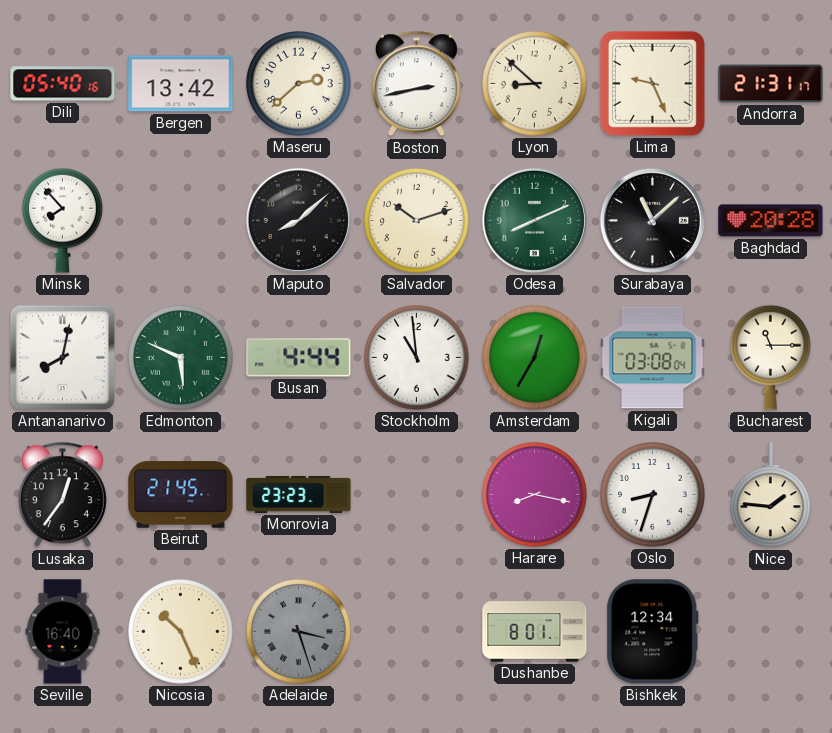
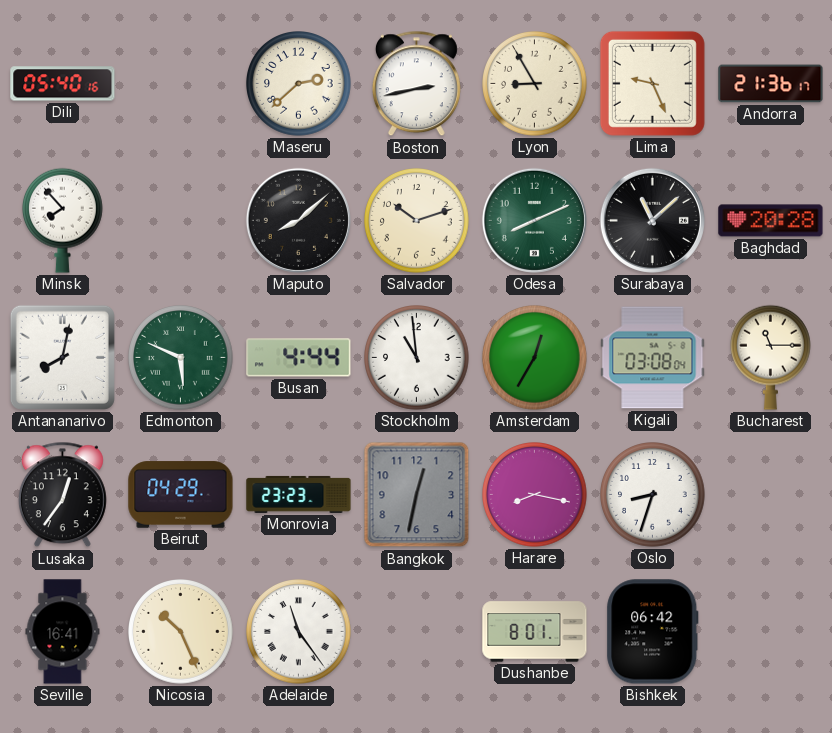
Bergen: 13:42 -> none (181, 84)
Lyon: 8:52 -> 8:55 (535, 84)
Andorra: 21:31 -> 21:36 (771, 84)
Beirut: 21:45 -> 04:29 (181, 495)
Bangkok: none -> 12:32 (417, 495)
Nice: 1:46 -> none (771, 495)
Seville: 16:40 -> 16:41 (63, 632)
Adelaide: 3:27 -> 11:24 (299, 632)
Adelaide dial: grey -> white (299, 632)
Bishkek: 12:34 -> 06:42 (653, 632)
